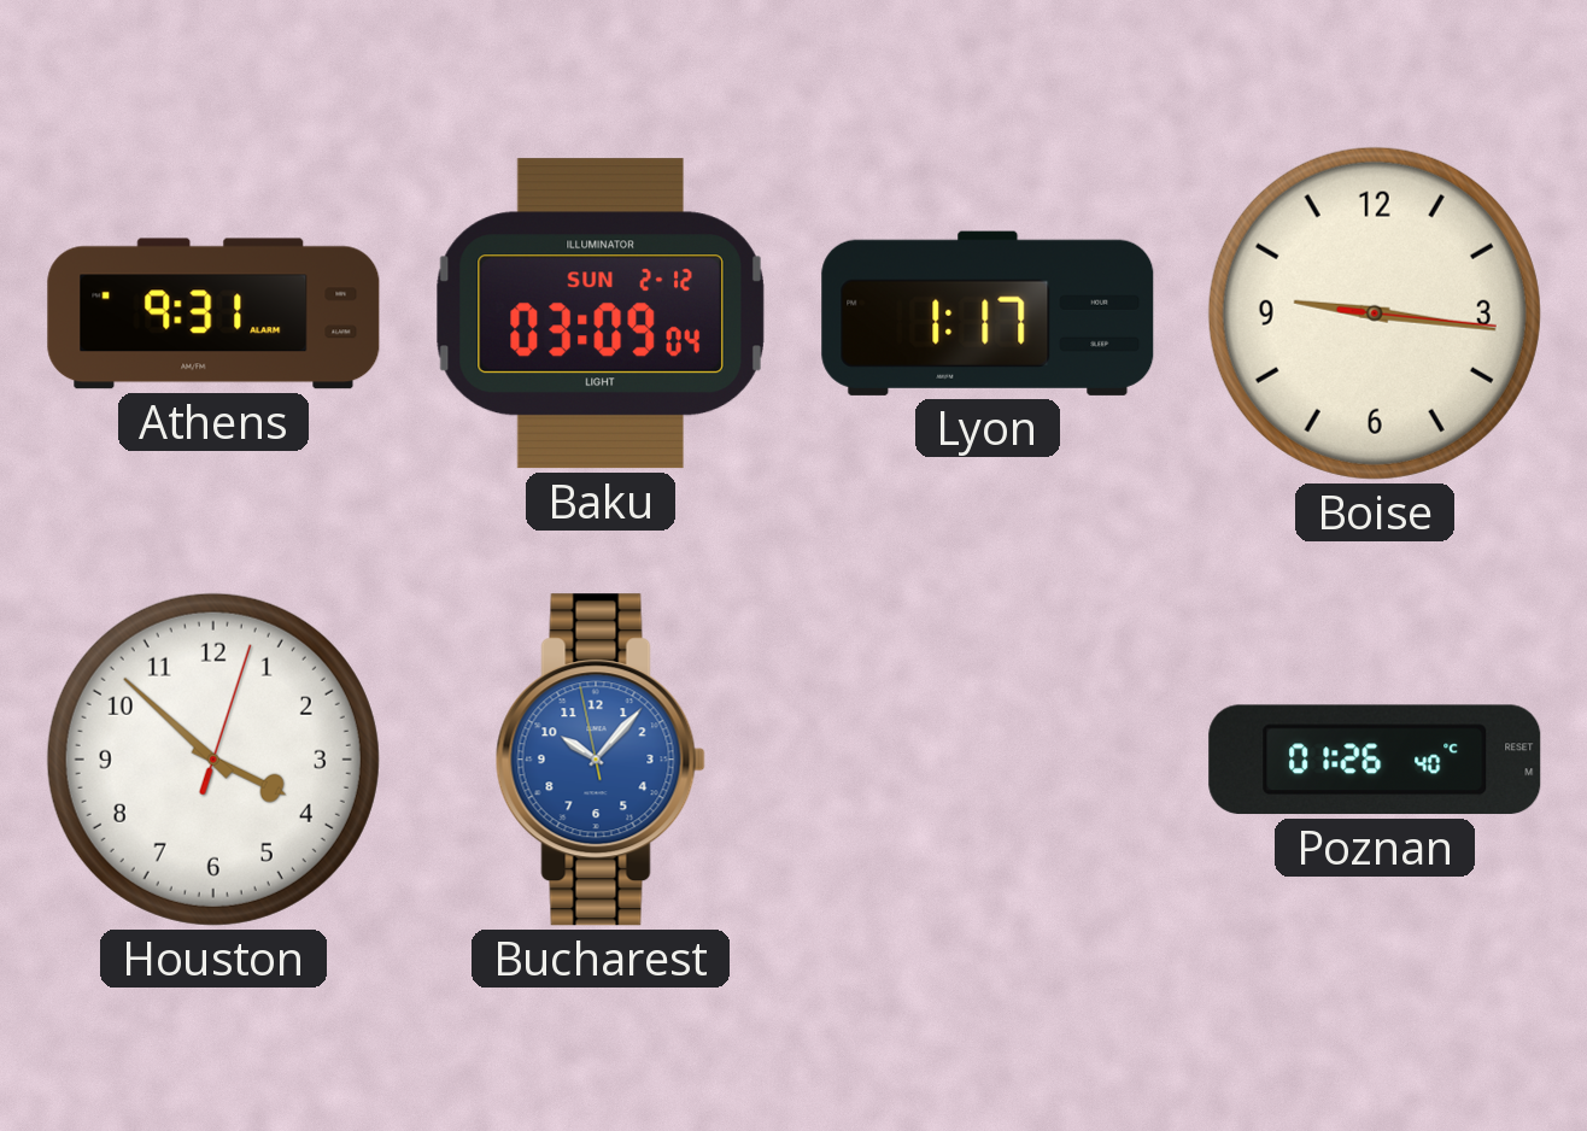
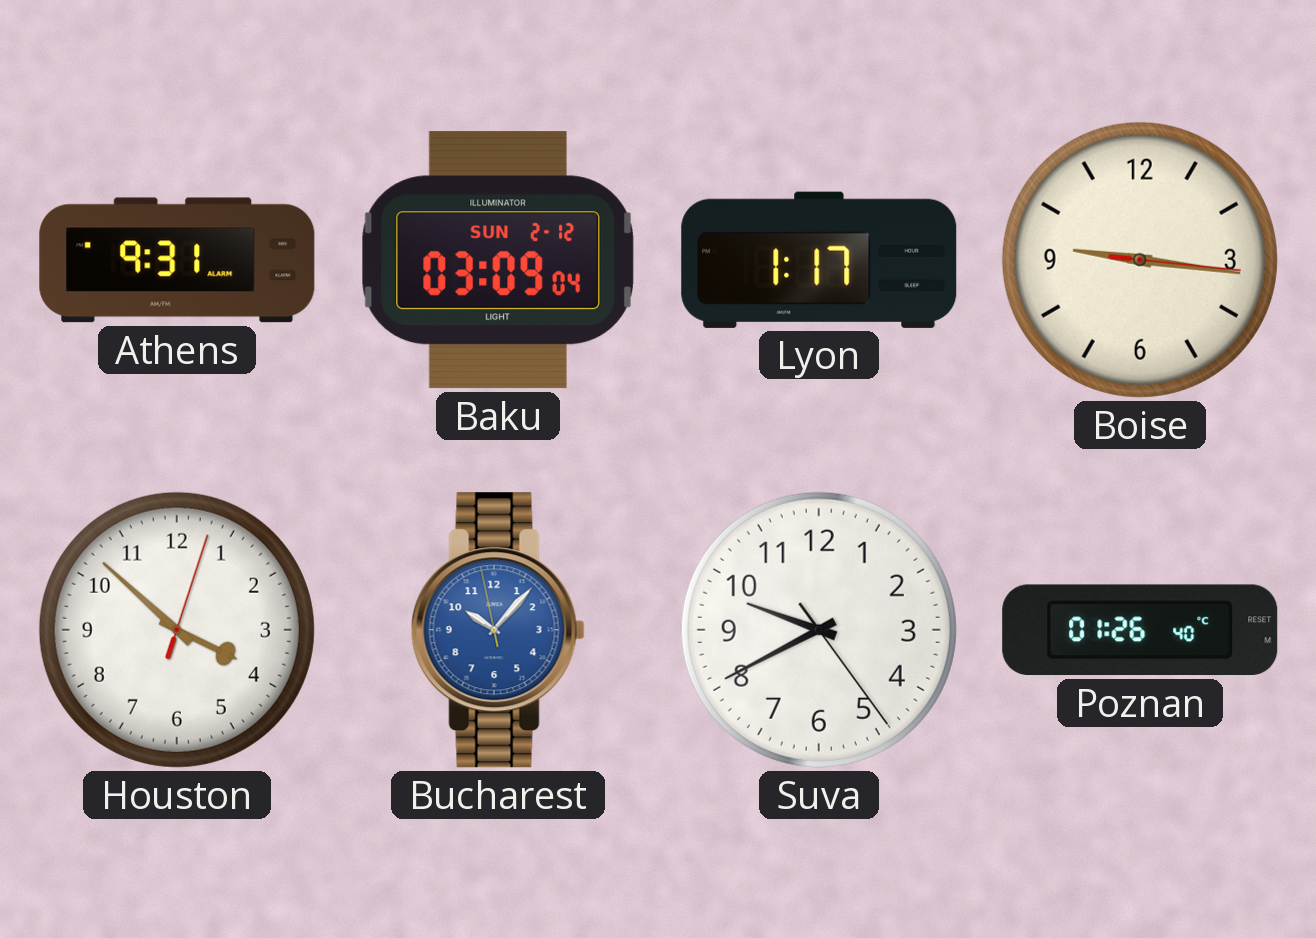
Suva: none -> 9:40 (819, 630)
